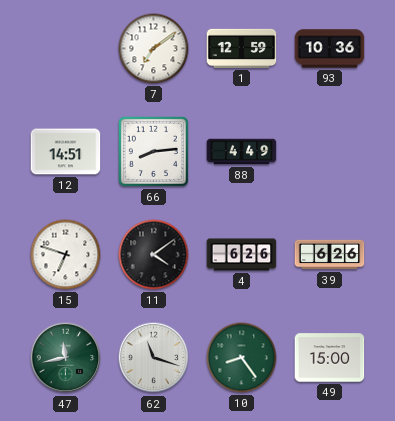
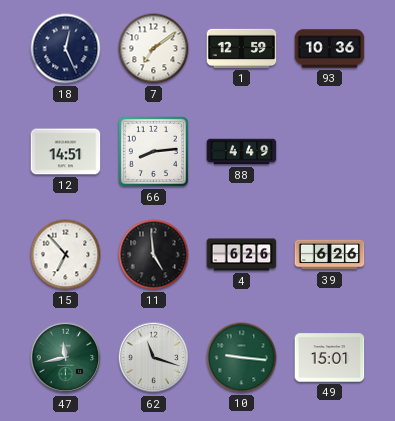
18: none -> 12:26 (66, 49)
15: 6:48 -> 6:53 (66, 255)
11: 4:09 -> 4:59 (154, 255)
10: 8:24 -> 9:16 (242, 358)
49: 15:00 -> 15:01 (330, 358)
